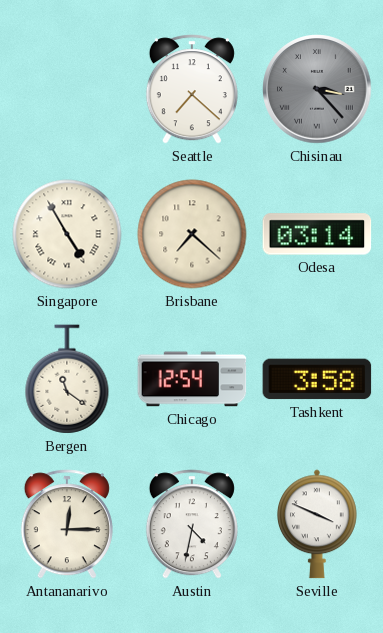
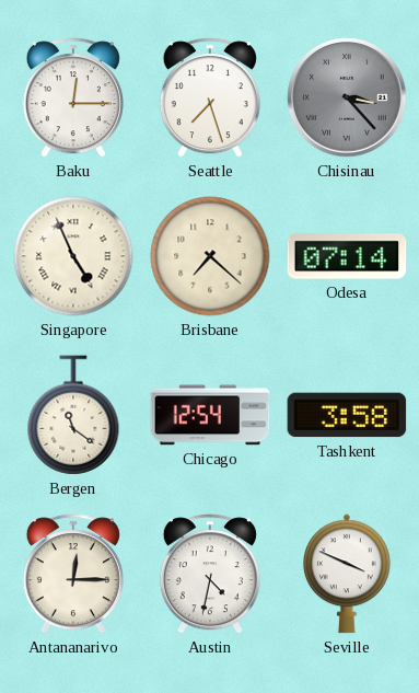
Baku: none -> 12:15 (73, 97)
Seattle: 7:22 -> 7:27 (210, 97)
Singapore: 4:55 -> 4:56 (73, 256)
Odesa: 03:14 -> 07:14 (347, 256)
